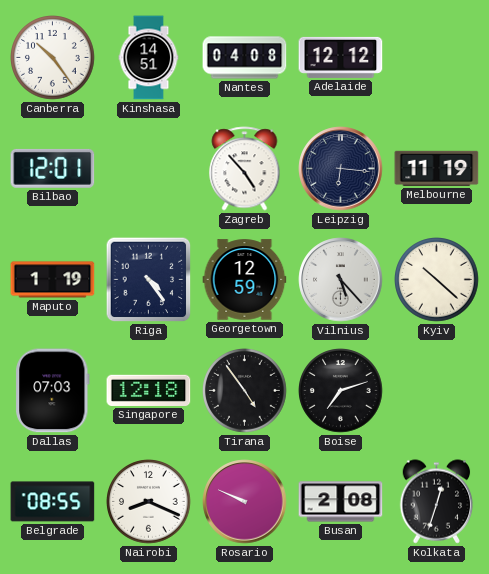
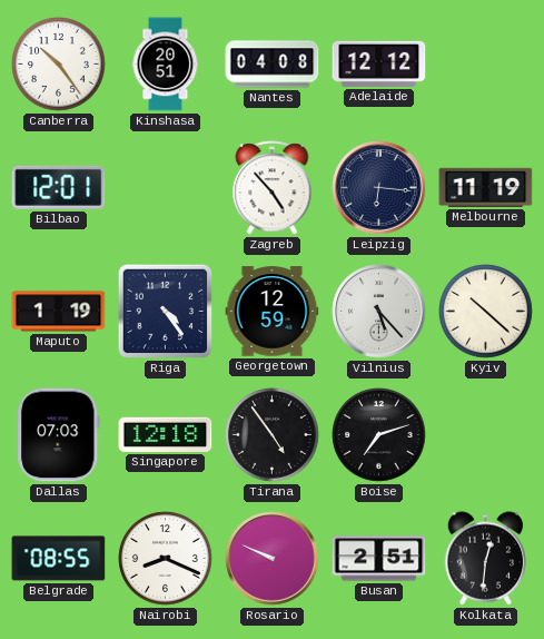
Kinshasa: 14:51 -> 20:51 (166, 65)
Busan: 2:08 -> 2:51 (379, 559)
Kolkata: 12:33 -> 12:31 (486, 559)
